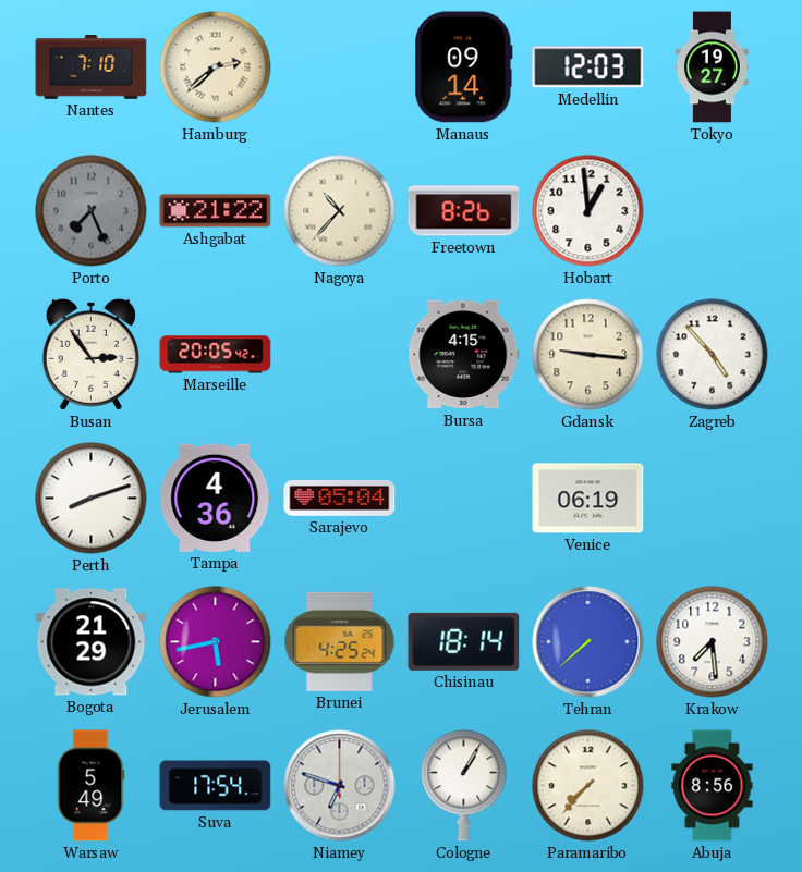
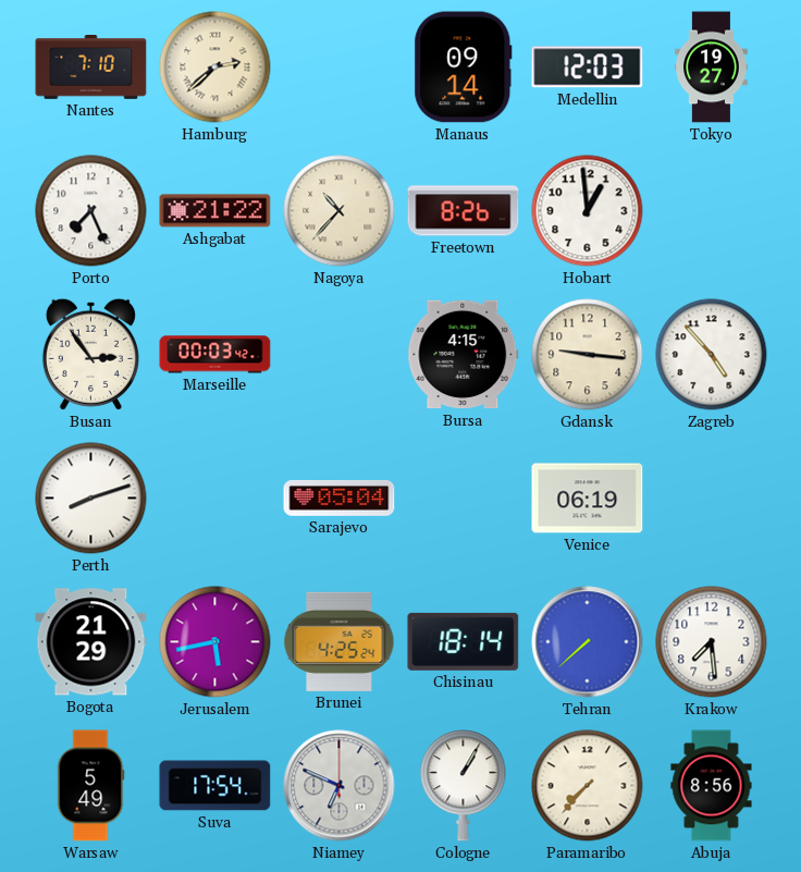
Porto dial: grey -> white (91, 211)
Marseille: 20:05 -> 00:03 (215, 355)
Tampa: 4:36 -> none (216, 498)
Niamey: 6:48 -> 6:49 (340, 786)
